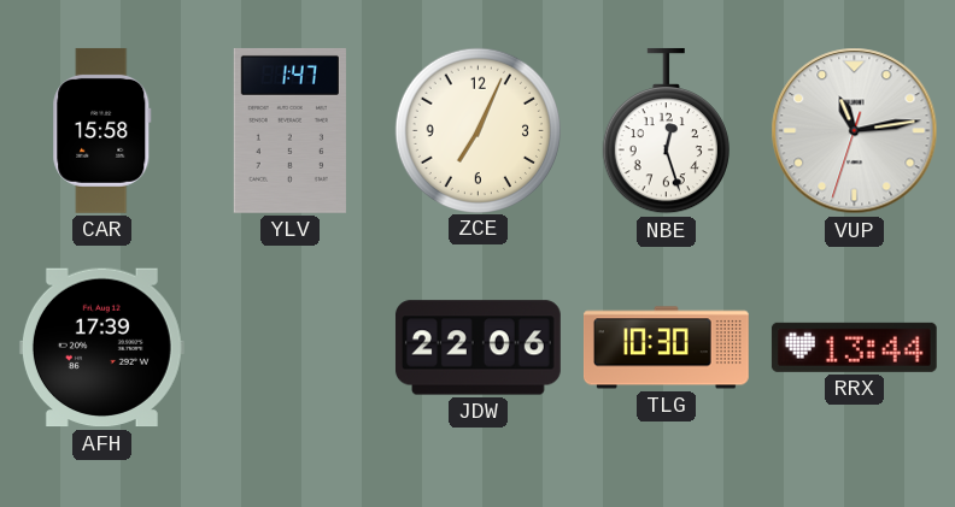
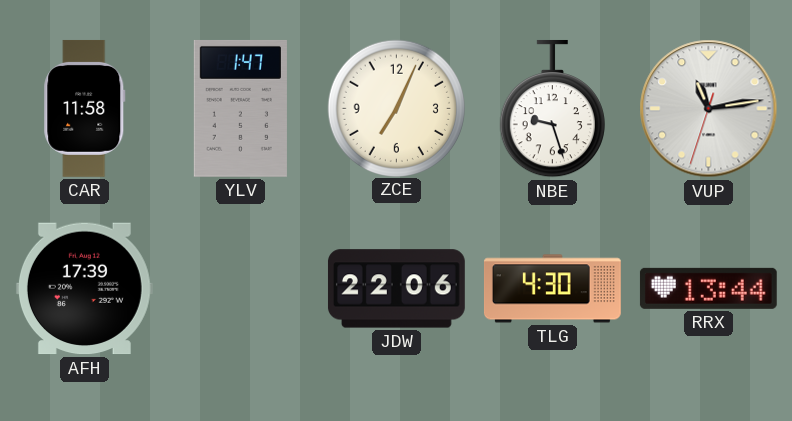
CAR: 15:58 -> 11:58 (85, 108)
NBE: 12:27 -> 9:27 (552, 109)
TLG: 10:30 -> 4:30 (552, 289)
